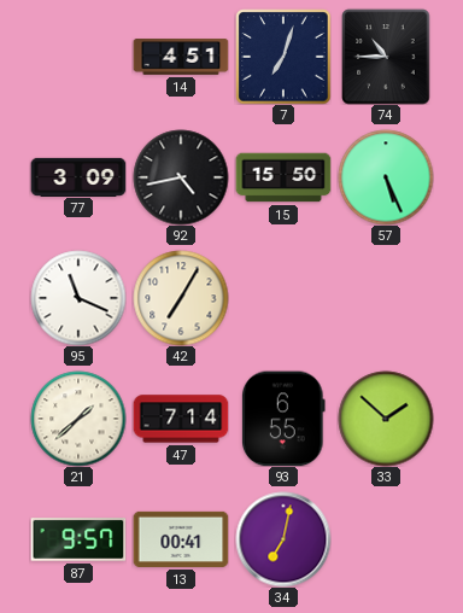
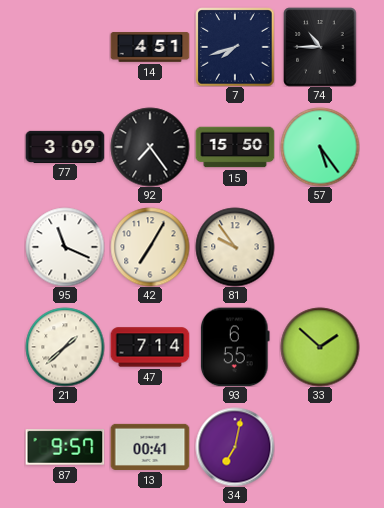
7: 7:03 -> 7:42 (235, 47)
92: 4:43 -> 7:24 (150, 147)
57: 5:26 -> 5:24 (320, 147)
81: none -> 9:54 (235, 247)
